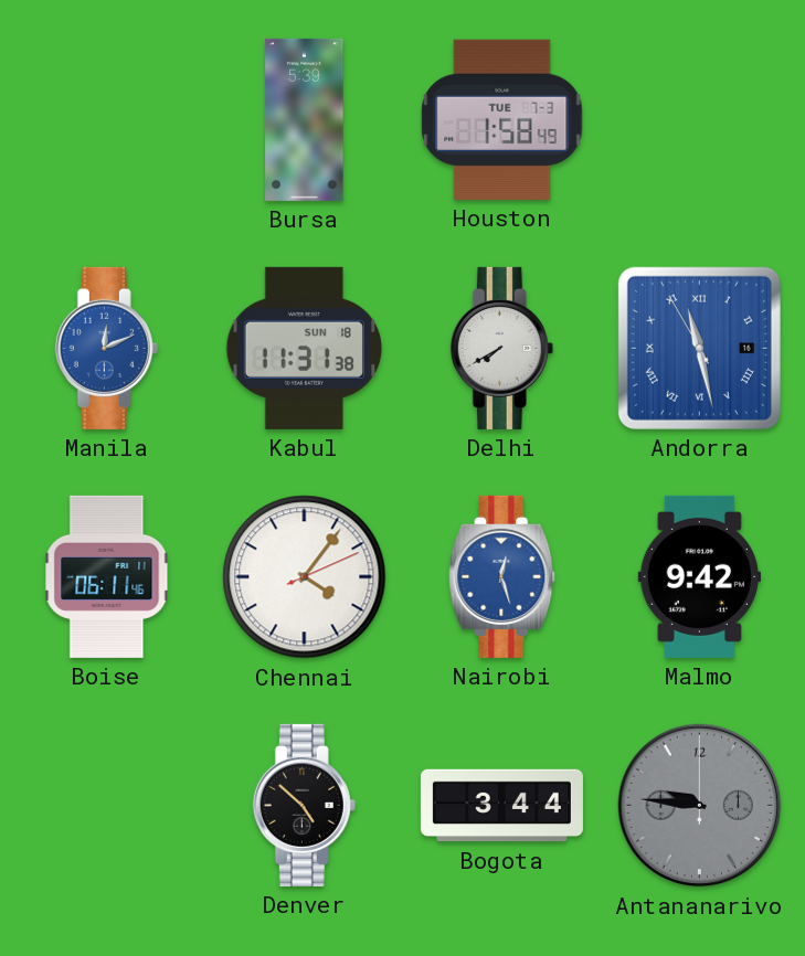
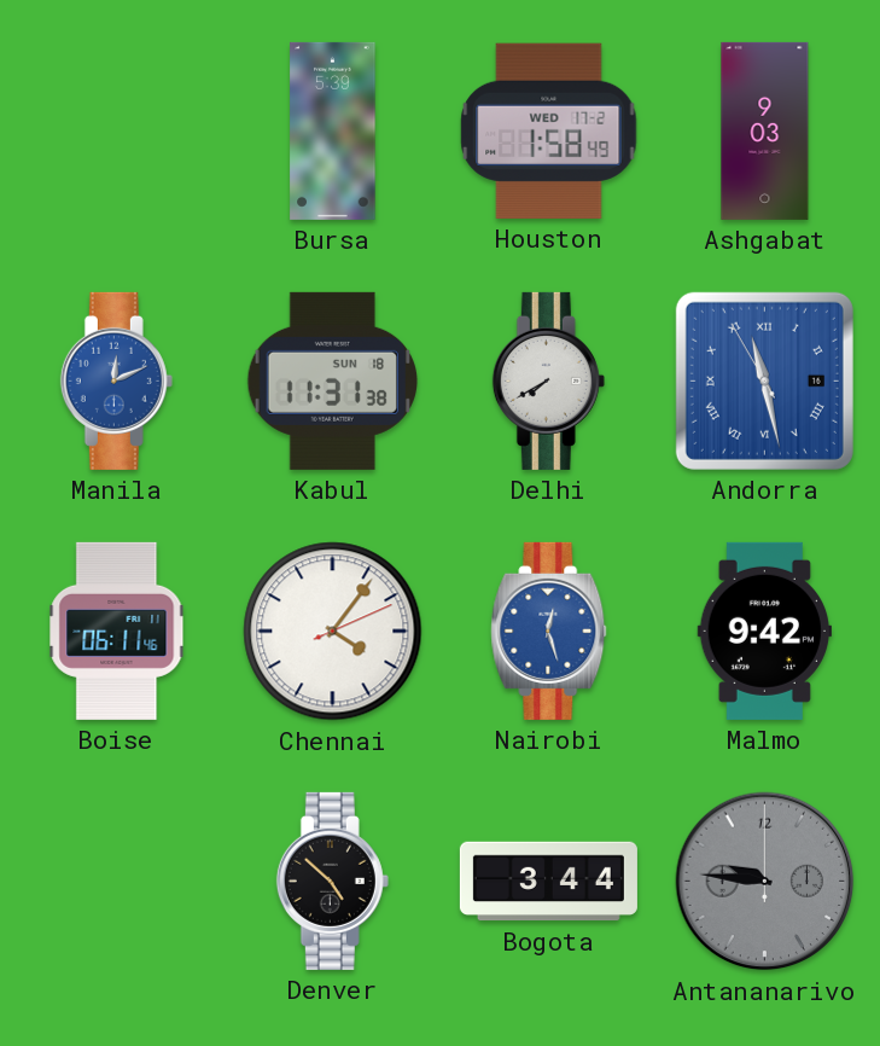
Houston date: TUE 7-3 -> WED 17-2 (549, 130)
Ashgabat: none -> 9:03 (765, 130)
